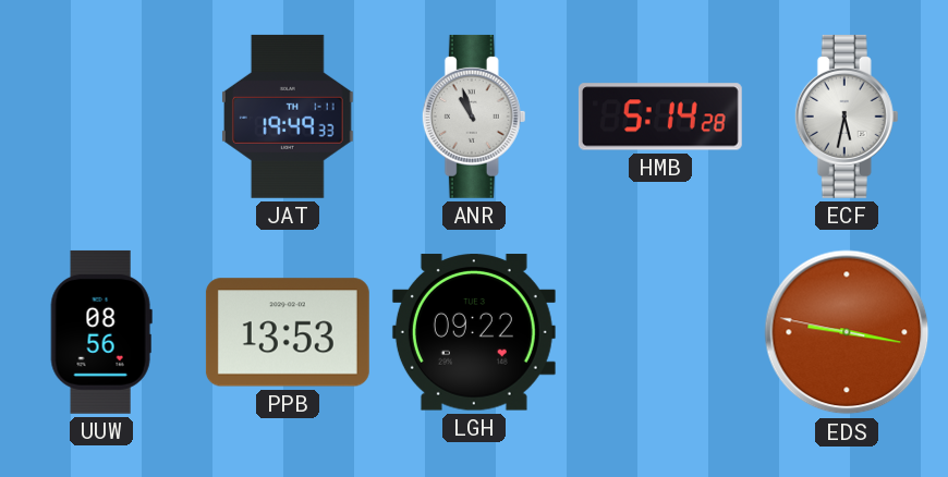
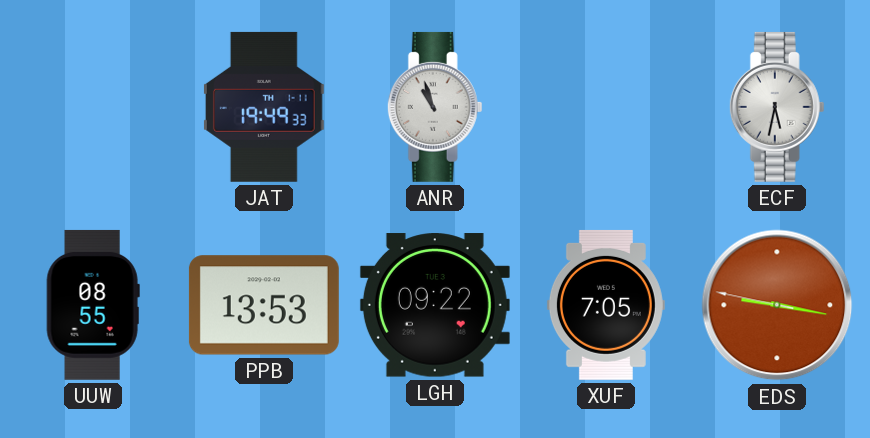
HMB: 5:14 -> none (660, 117)
UUW: 08:56 -> 08:55 (93, 305)
XUF: none -> 7:05 (606, 305)
